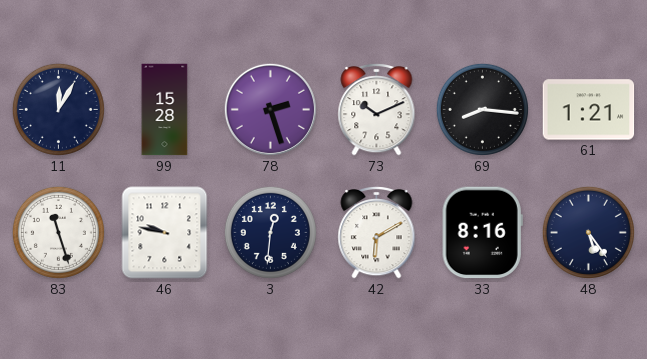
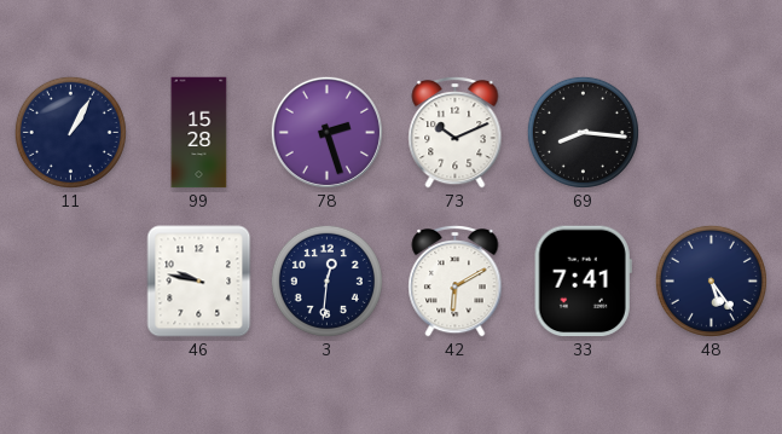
11: 12:05 -> 1:05 (70, 132)
61: 1:21 -> none (589, 110)
83: 11:27 -> none (58, 232)
33: 8:16 -> 7:41 (583, 282)
